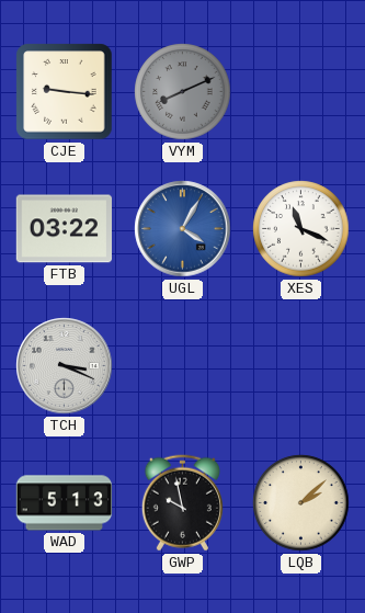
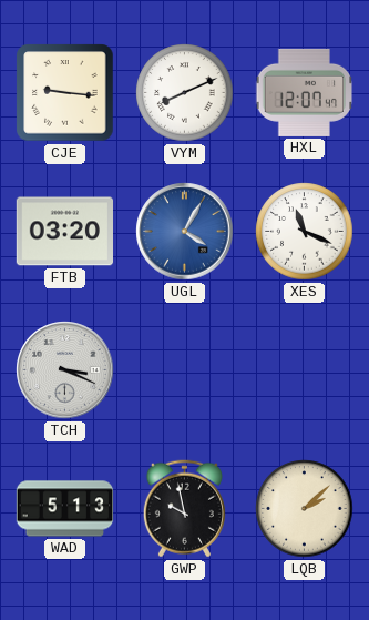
VYM dial: grey -> white (185, 93)
HXL: none -> 12:07 (305, 92)
FTB: 03:22 -> 03:20 (64, 232)
